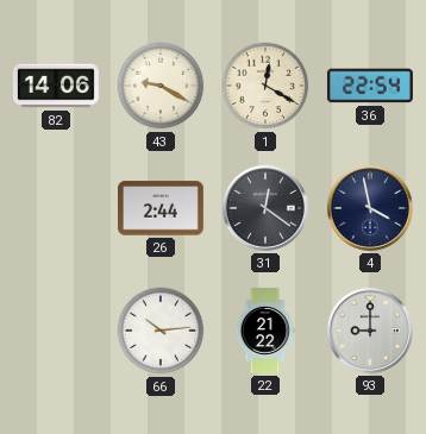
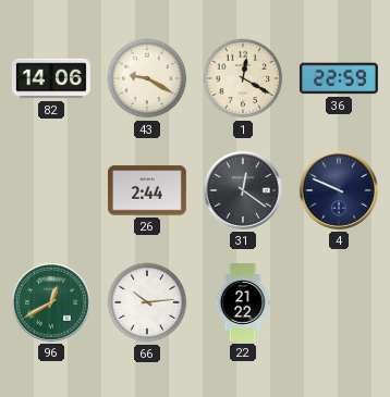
36: 22:54 -> 22:59 (339, 78)
4: 3:58 -> 9:49 (339, 190)
96: none -> 12:40 (51, 302)
93: 9:00 -> none (370, 331)
